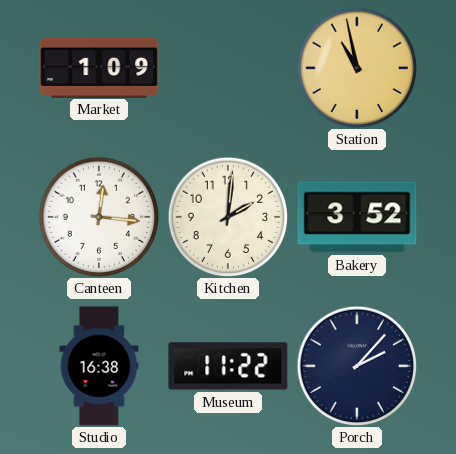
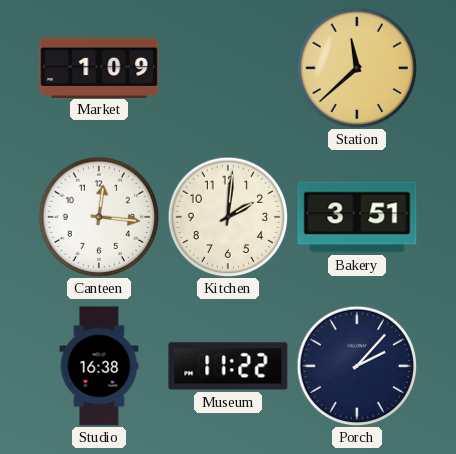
Station: 10:58 -> 11:38 (357, 68)
Bakery: 3:52 -> 3:51 (357, 217)
